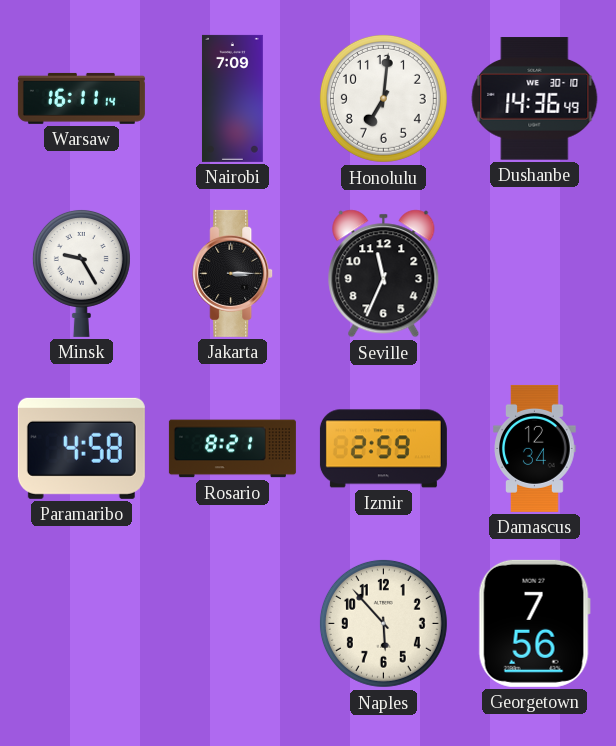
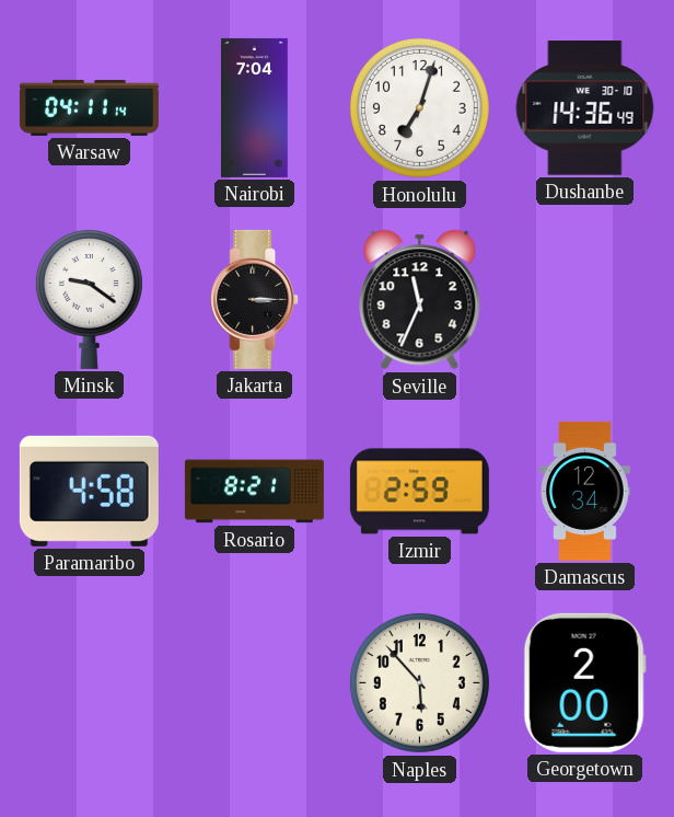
Warsaw: 16:11 -> 04:11 (89, 107)
Nairobi: 7:09 -> 7:04 (254, 107)
Honolulu: 7:01 -> 7:03 (419, 107)
Minsk: 9:25 -> 9:21 (89, 299)
Georgetown: 7:56 -> 2:00 (584, 682)
